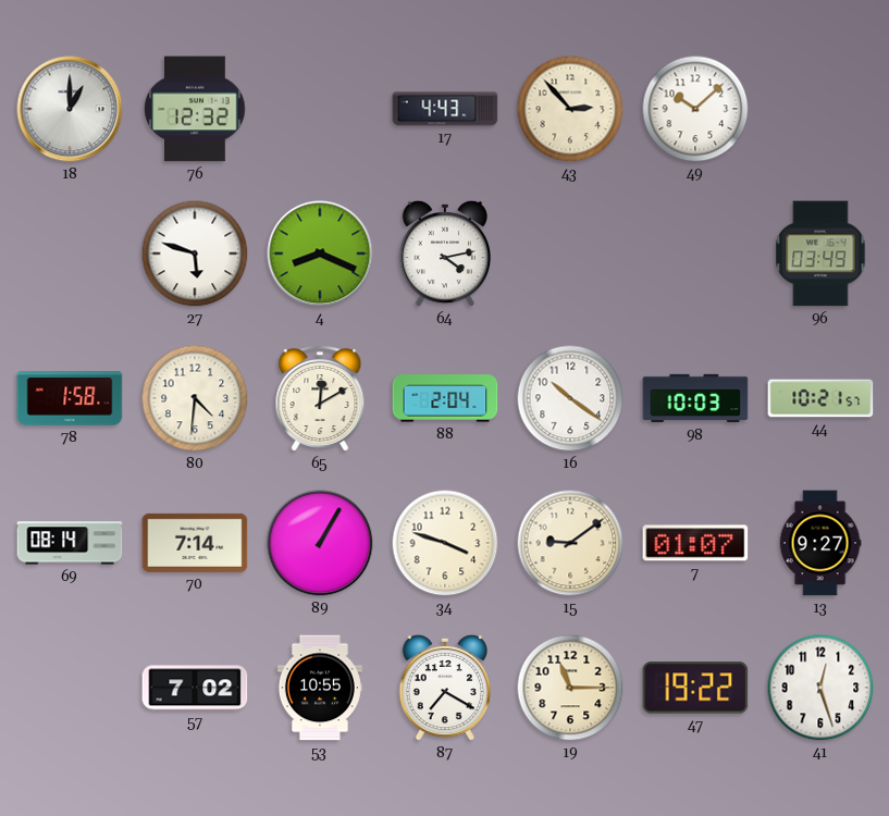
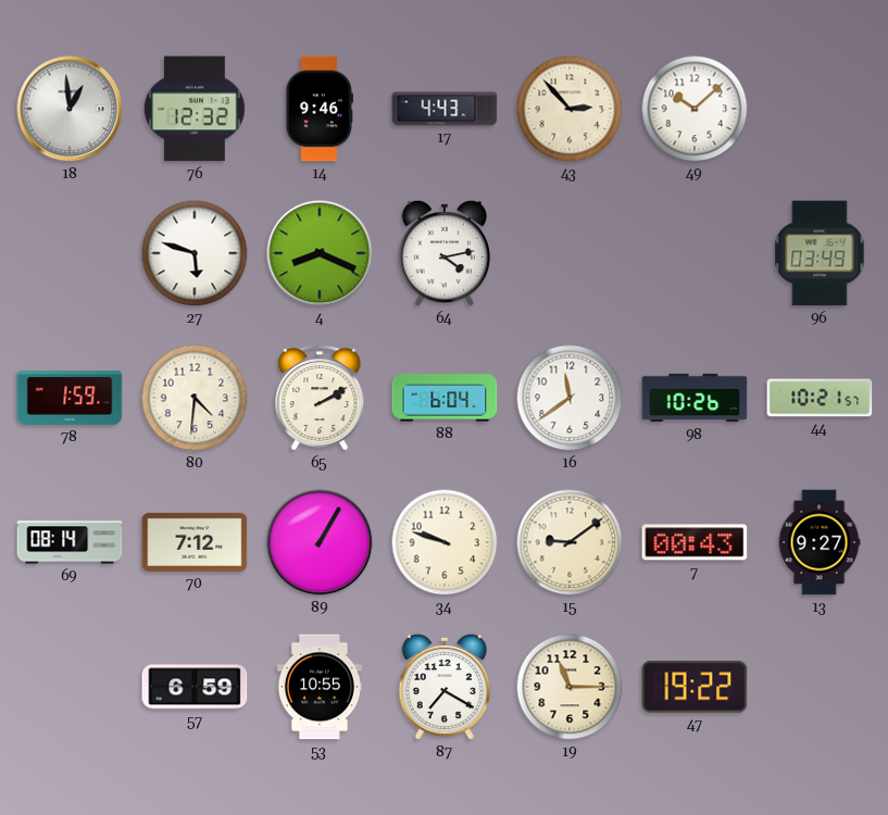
18: 1:00 -> 12:59 (70, 109)
14: none -> 9:46 (320, 109)
78: 1:58 -> 1:59 (70, 398)
65: 12:10 -> 2:10 (320, 399)
88: 2:04 -> 6:04 (445, 398)
16: 10:21 -> 11:39 (570, 398)
98: 10:03 -> 10:26 (695, 398)
70: 7:14 -> 7:12 (195, 542)
34: 3:48 -> 9:48 (445, 542)
7: 01:07 -> 00:43 (695, 542)
57: 7:02 -> 6:59 (195, 687)
41: 12:27 -> none (820, 688)
